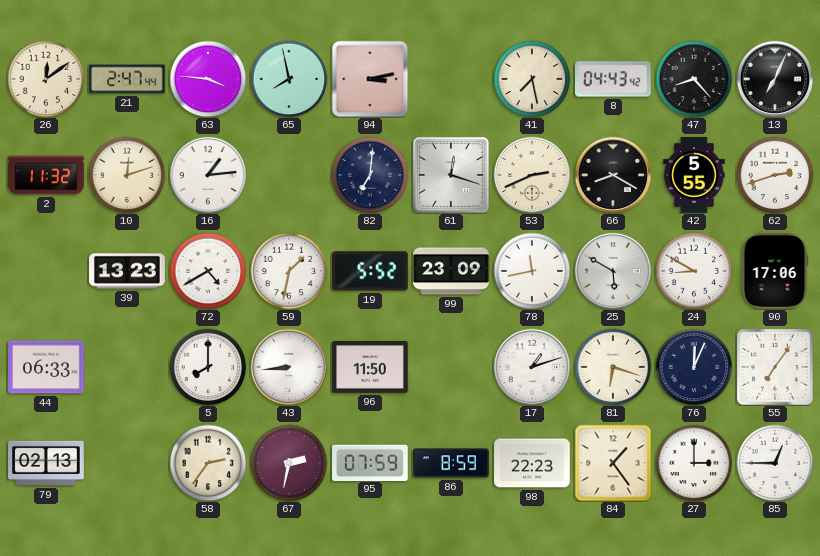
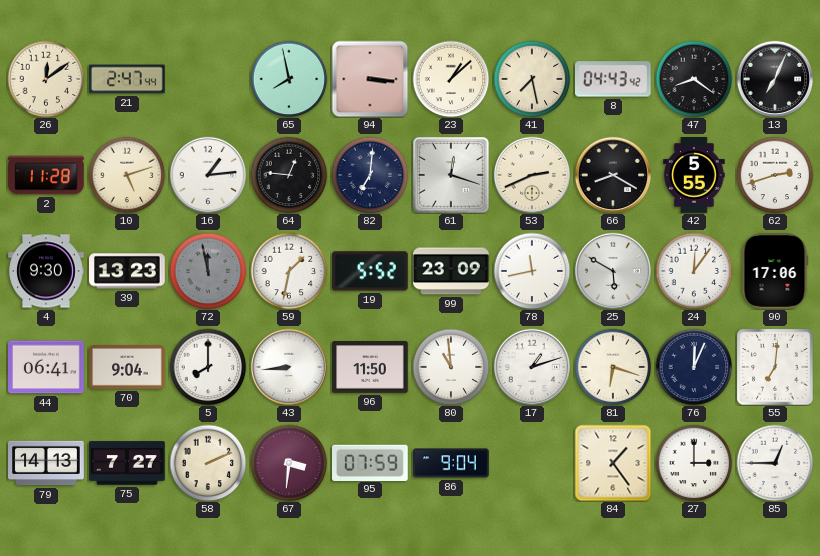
63: 3:46 -> none (208, 79)
94: 3:13 -> 3:16 (370, 79)
23: none -> 1:08 (451, 79)
47: 8:23 -> 8:21 (694, 79)
2: 11:32 -> 11:28 (46, 175)
10: 12:12 -> 5:12 (127, 175)
64: none -> 12:46 (289, 175)
4: none -> 9:30 (46, 271)
72: 4:40 -> 11:58 (208, 271)
72 dial: white -> grey (208, 271)
24: 8:50 -> 12:06 (694, 271)
44: 06:33 -> 06:41 (46, 367)
70: none -> 9:04 (127, 367)
80: none -> 10:59 (451, 367)
55: 7:06 -> 7:01 (775, 367)
79: 02:13 -> 14:13 (46, 463)
75: none -> 7:27 (127, 463)
58: 2:36 -> 2:11 (208, 463)
67: 2:32 -> 3:31 (289, 463)
86: 8:59 -> 9:04 (451, 463)
98: 22:23 -> none (532, 463)
